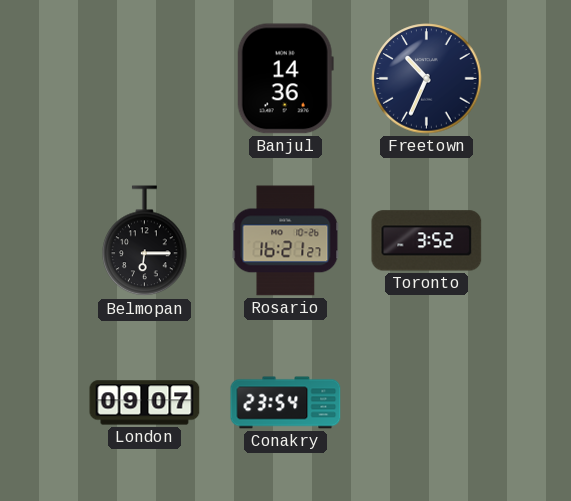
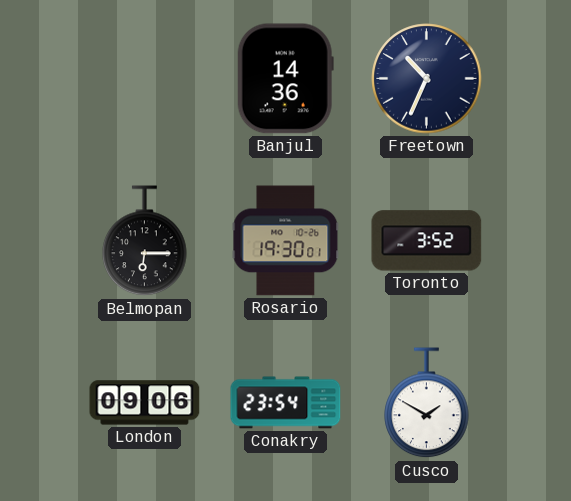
Rosario: 16:21 -> 19:30 (286, 241)
London: 09:07 -> 09:06 (145, 403)
Cusco: none -> 1:50 (427, 403)
